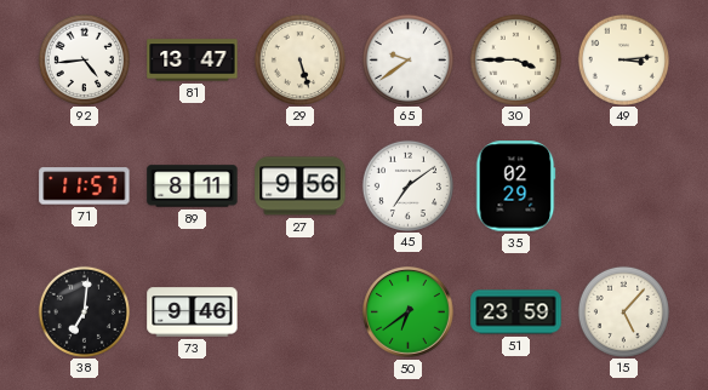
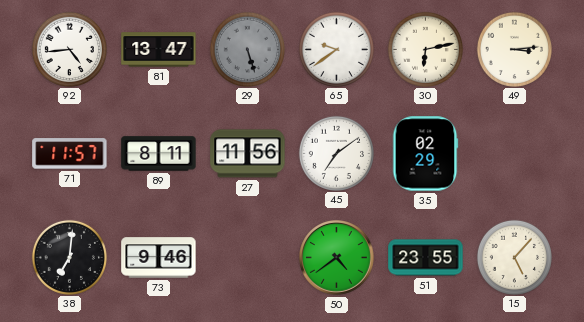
29 dial: cream -> grey (247, 49)
30: 3:45 -> 6:13 (425, 49)
27: 9:56 -> 11:56 (248, 154)
50: 6:39 -> 4:39 (337, 258)
51: 23:59 -> 23:55 (426, 258)
